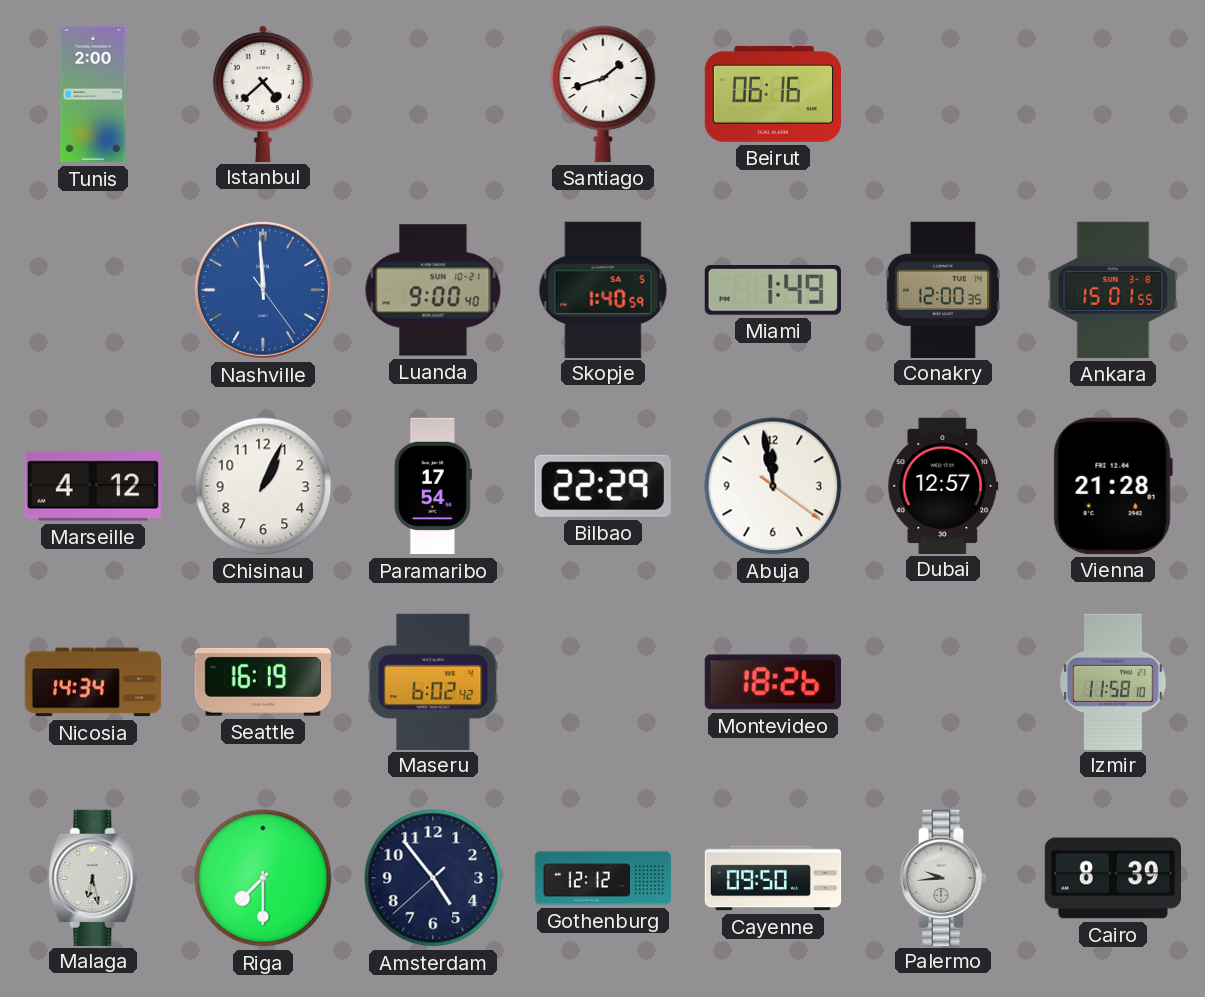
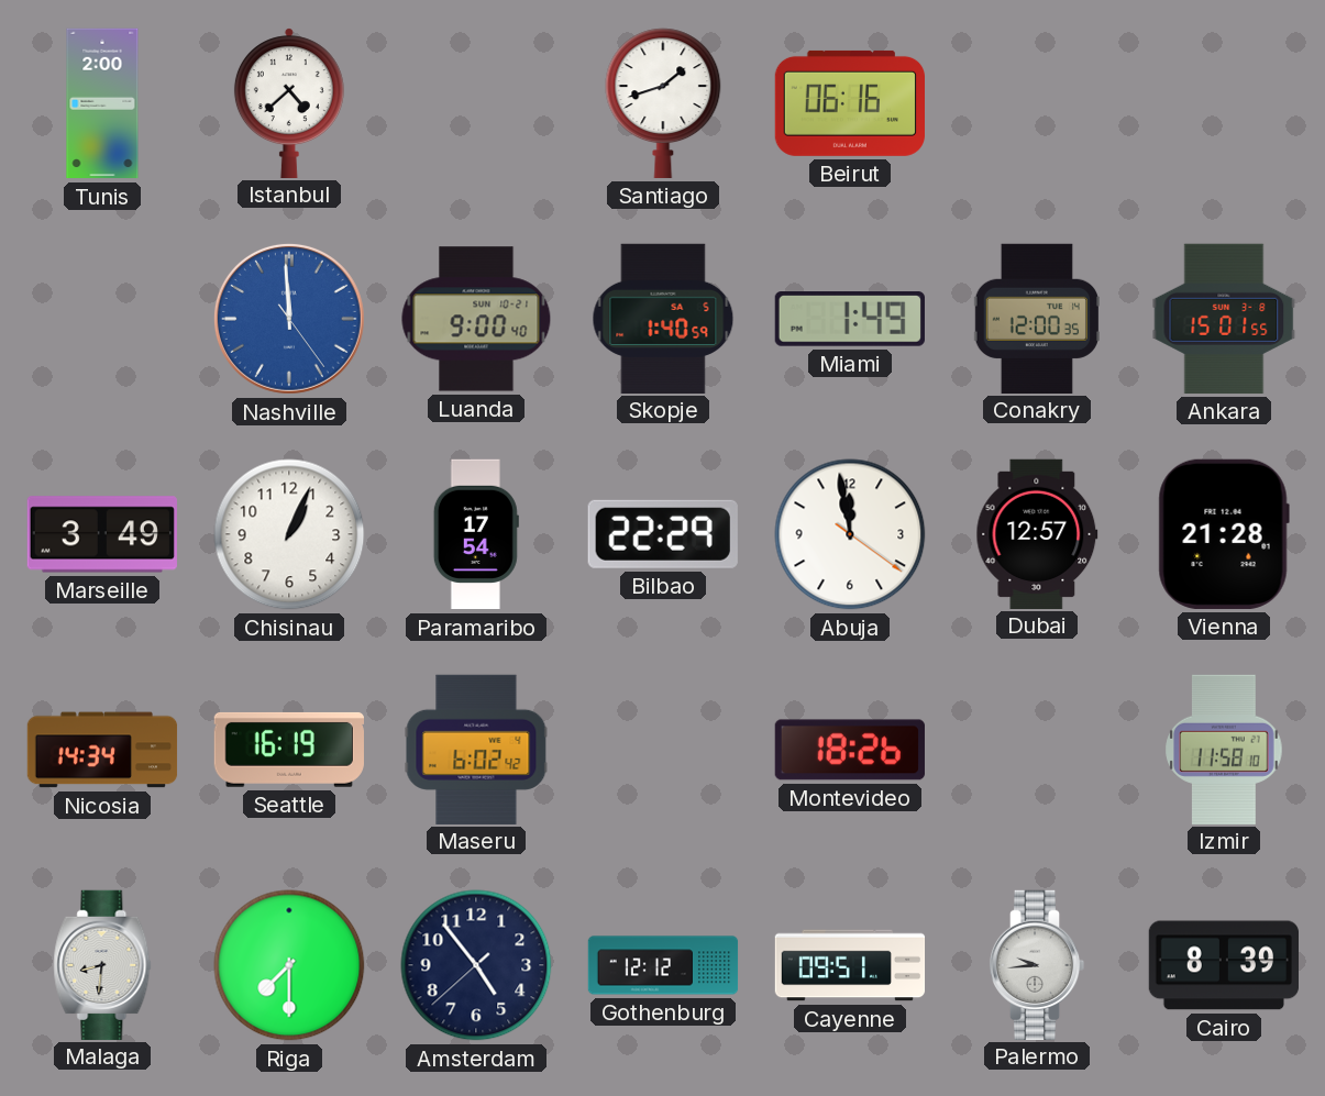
Marseille: 4:12 -> 3:49 (102, 534)
Malaga: 6:28 -> 8:31 (102, 964)
Cayenne: 09:50 -> 09:51 (850, 965)
